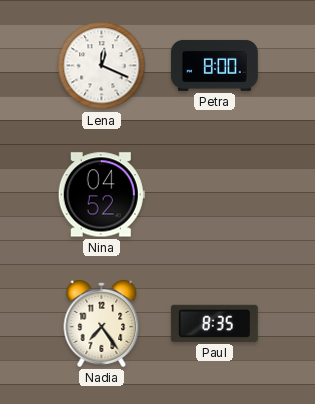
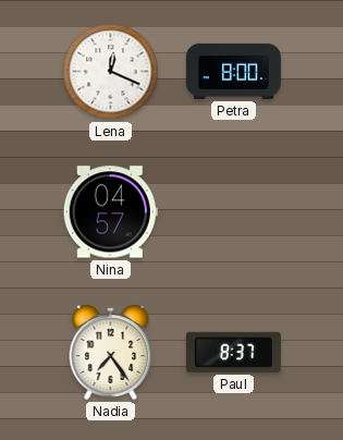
Nina: 04:52 -> 04:57 (110, 212)
Paul: 8:35 -> 8:37 (233, 352)
